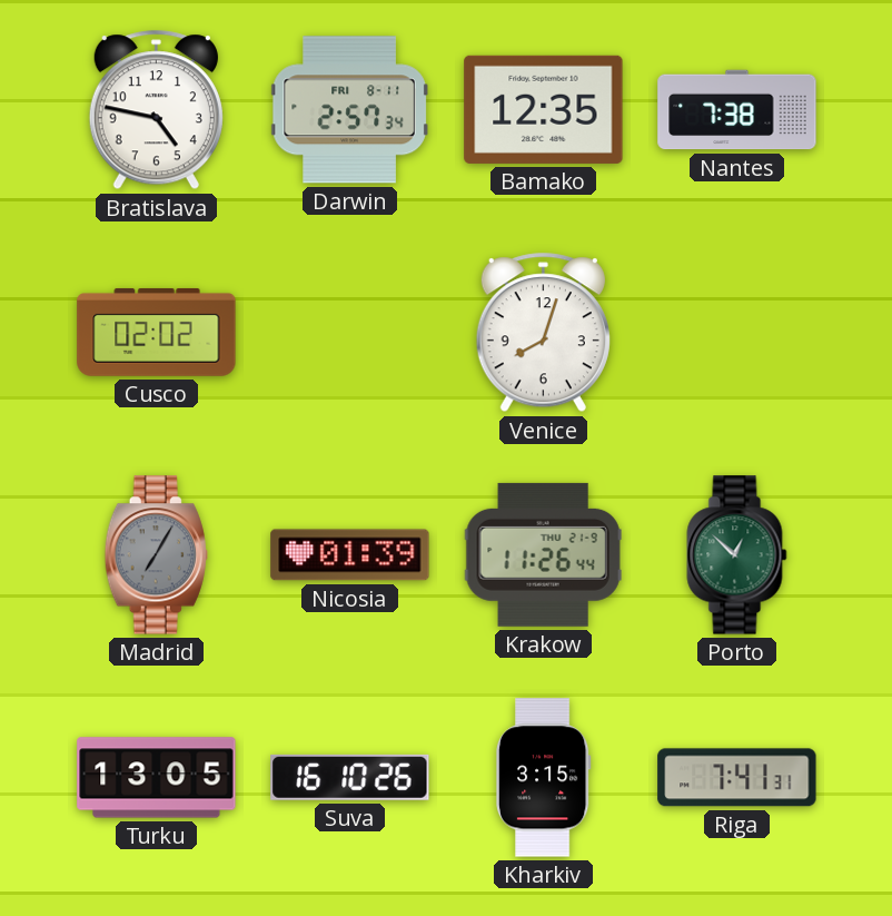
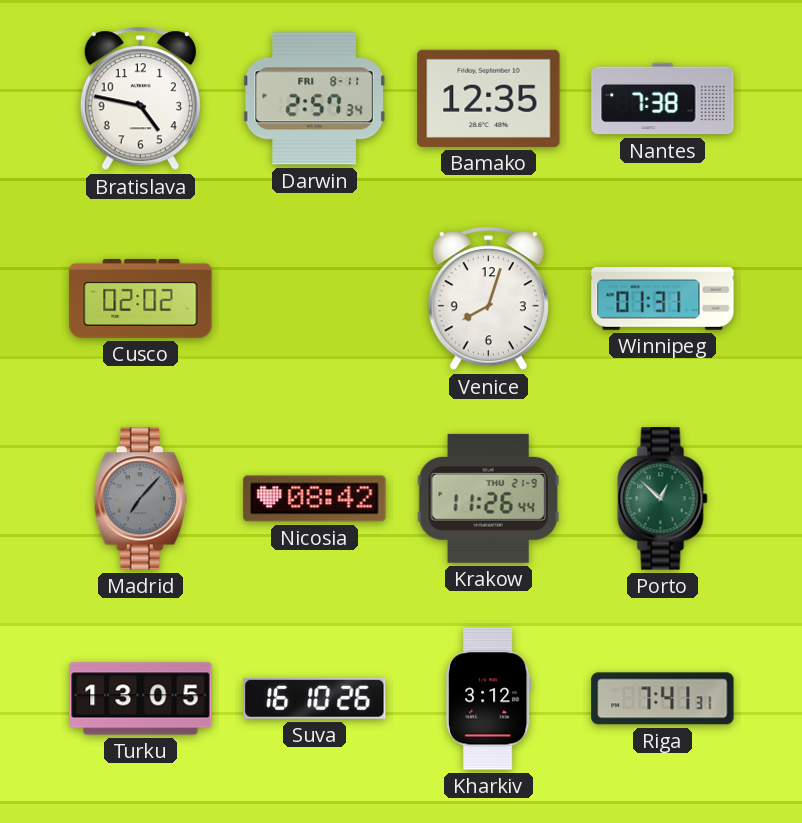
Winnipeg: none -> 01:31 (663, 299)
Madrid: 7:05 -> 7:07 (140, 499)
Nicosia: 01:39 -> 08:42 (315, 499)
Kharkiv: 3:15 -> 3:12 (488, 699)
